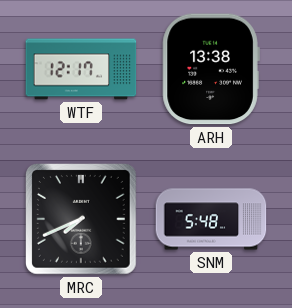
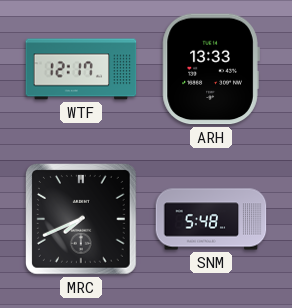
ARH: 13:38 -> 13:33 (211, 69)
